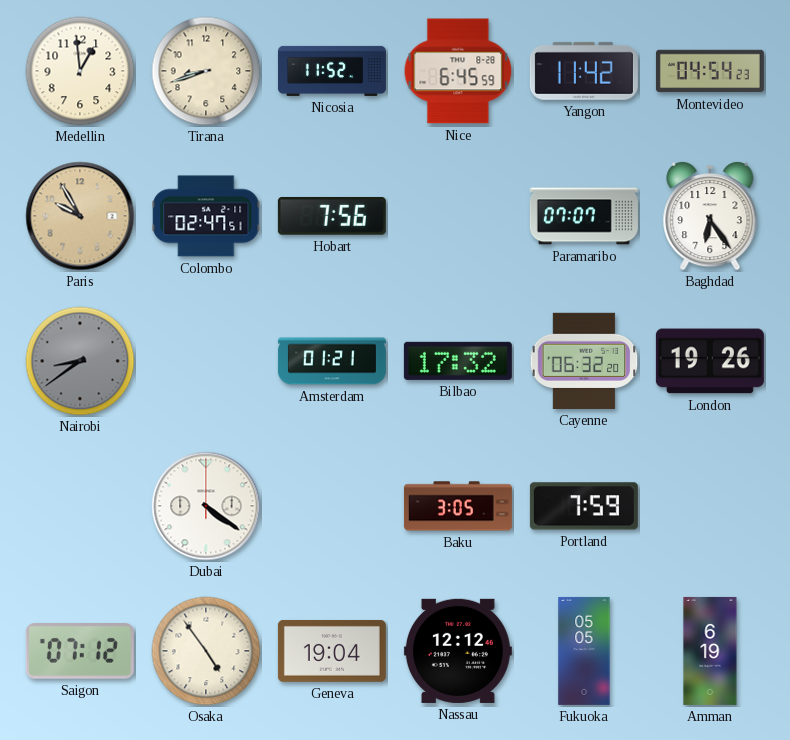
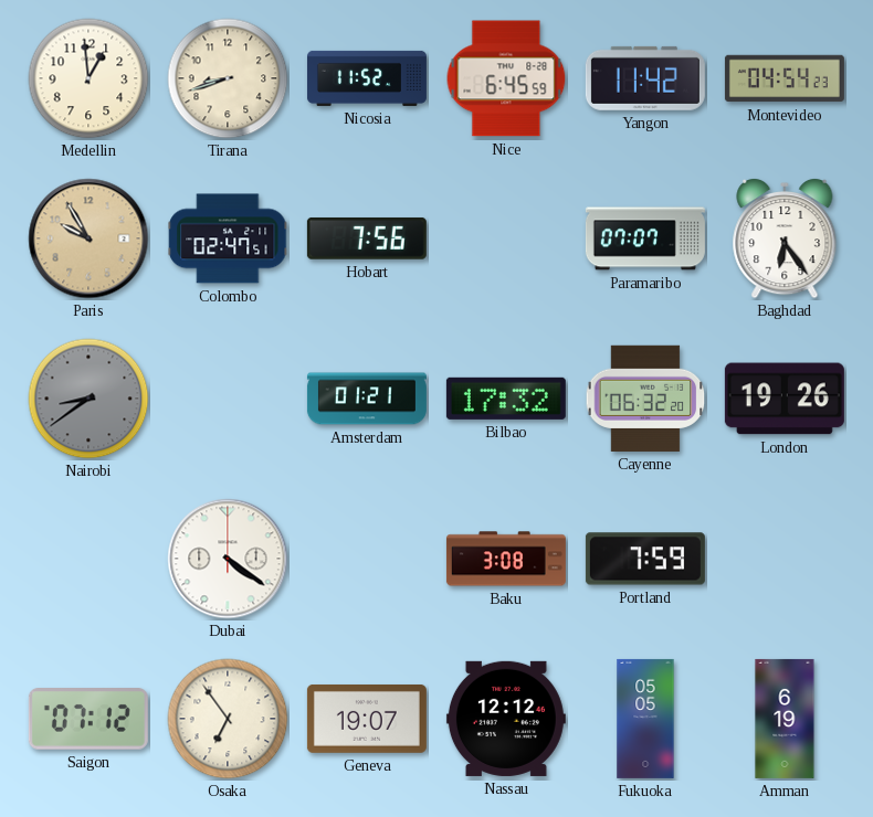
Baku: 3:05 -> 3:08 (506, 559)
Osaka: 4:54 -> 6:54 (228, 719)
Geneva: 19:04 -> 19:07 (367, 719)
